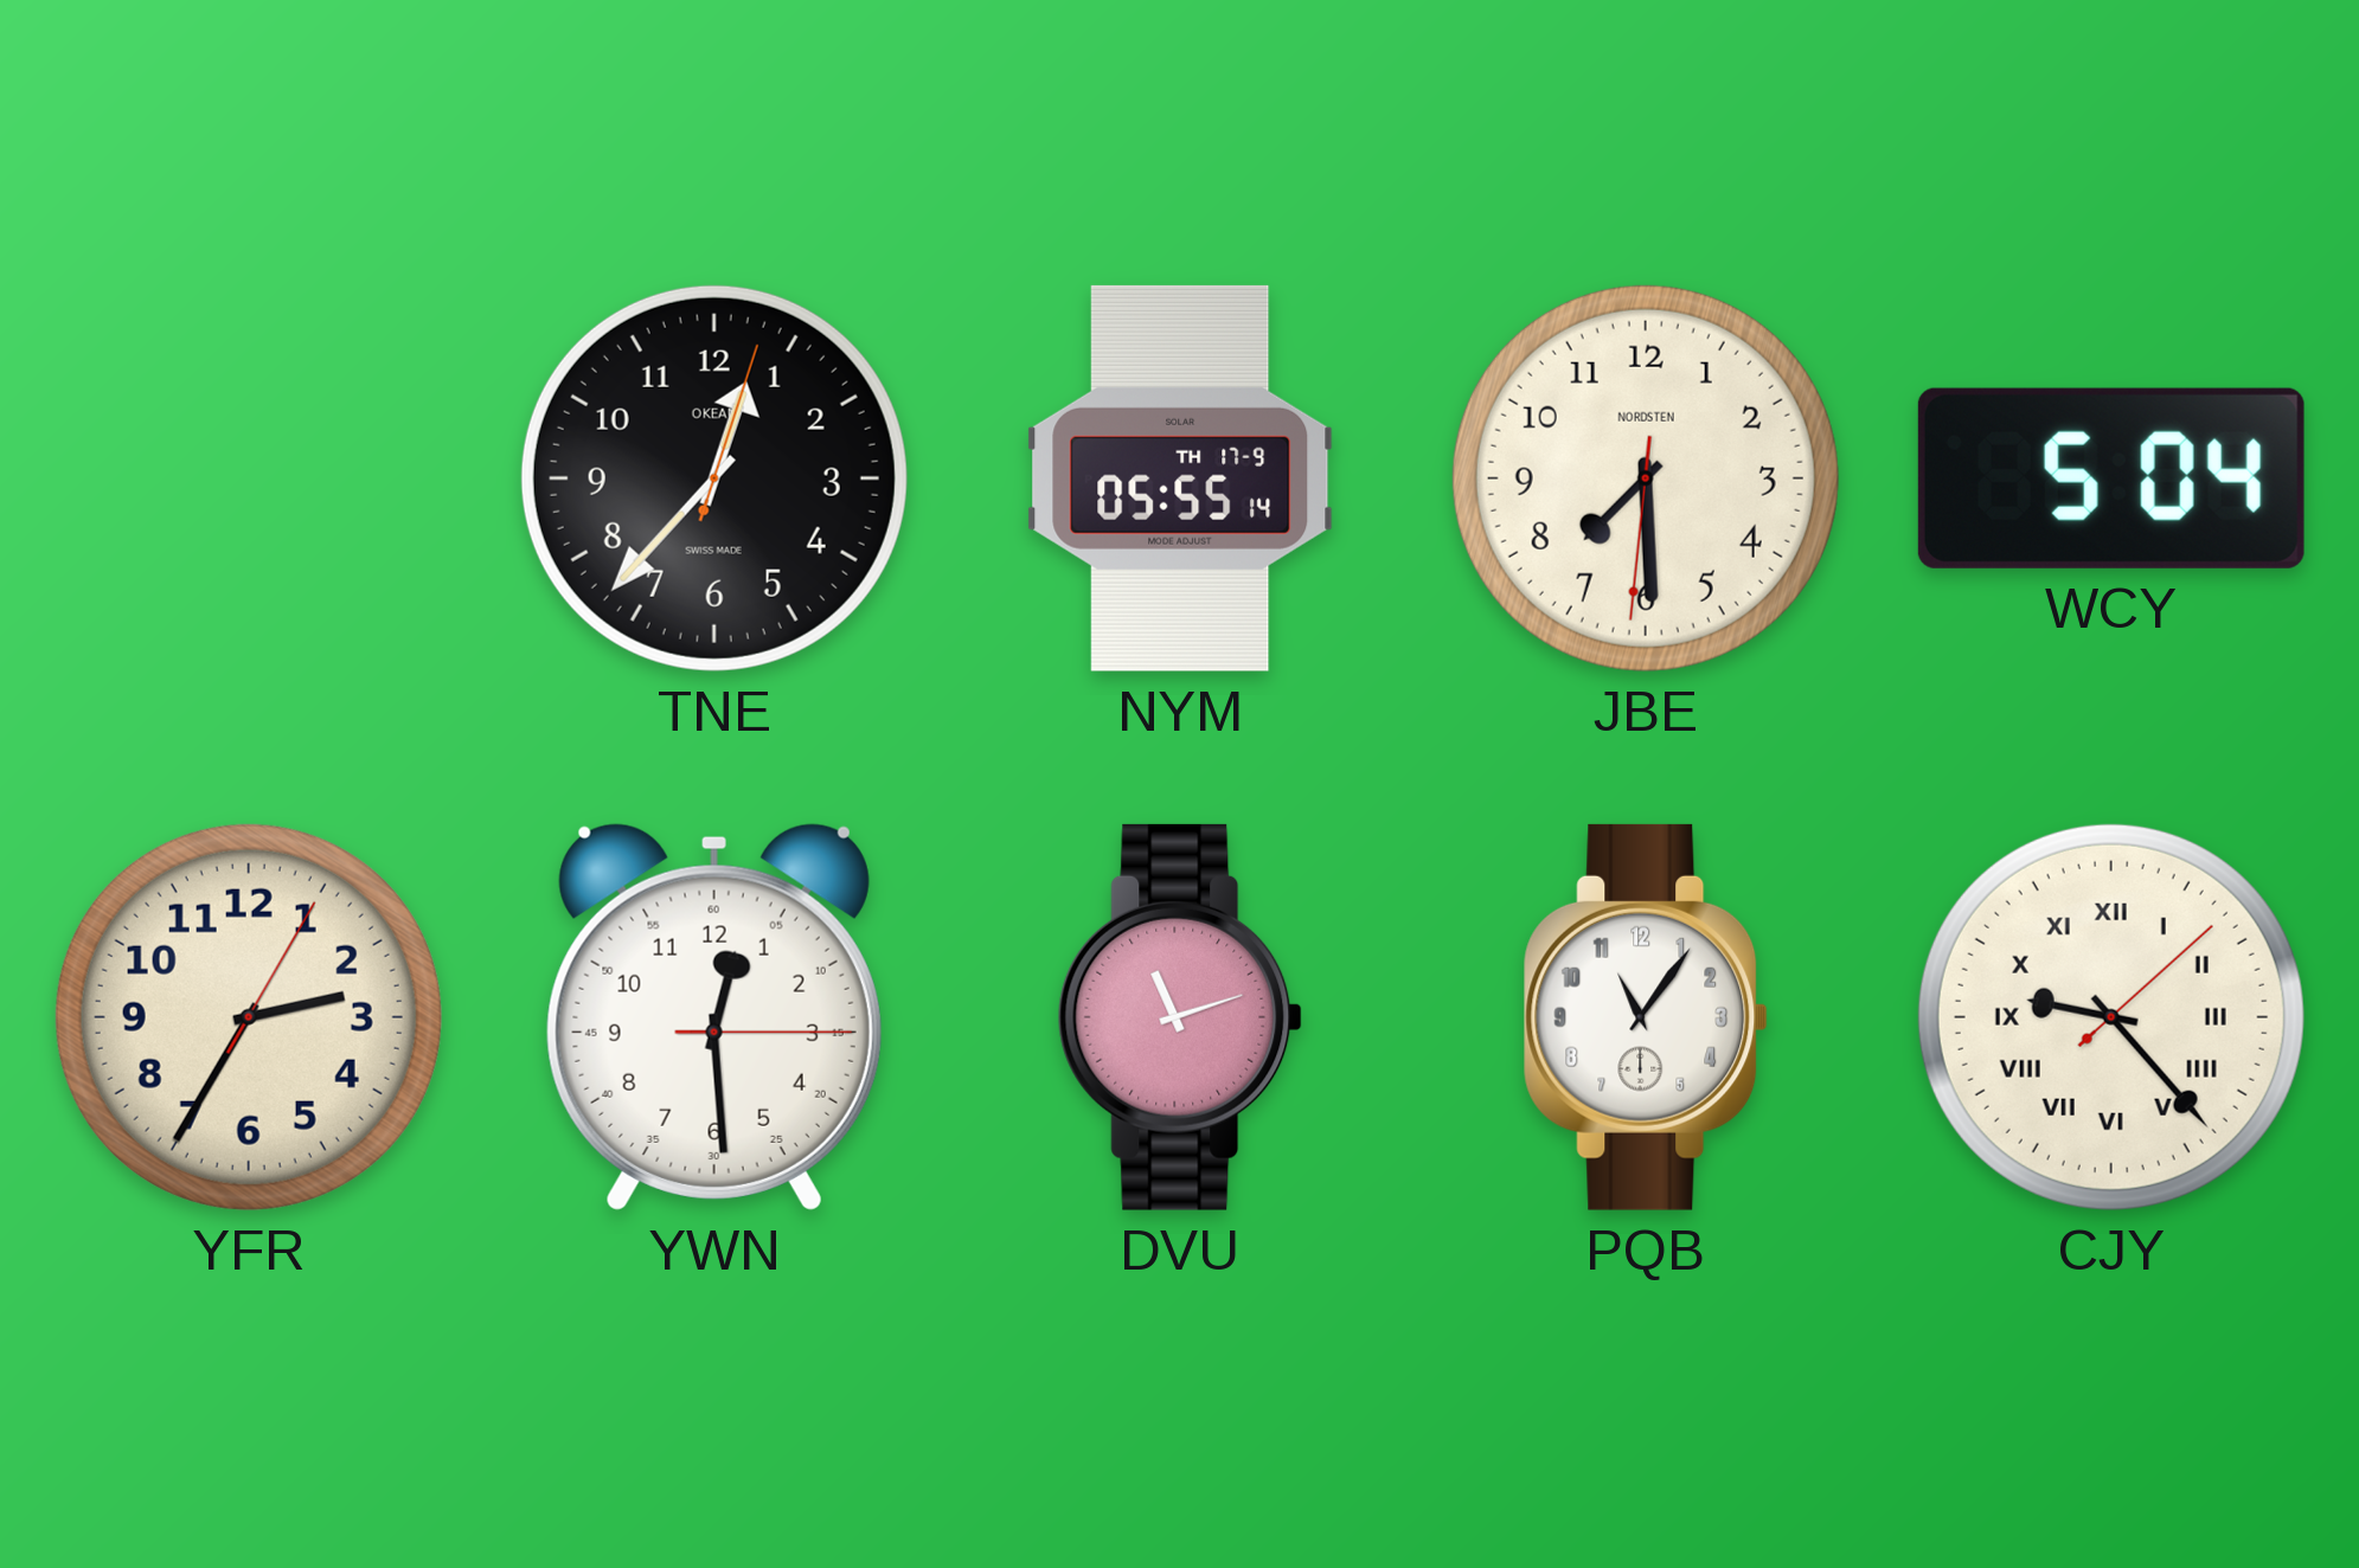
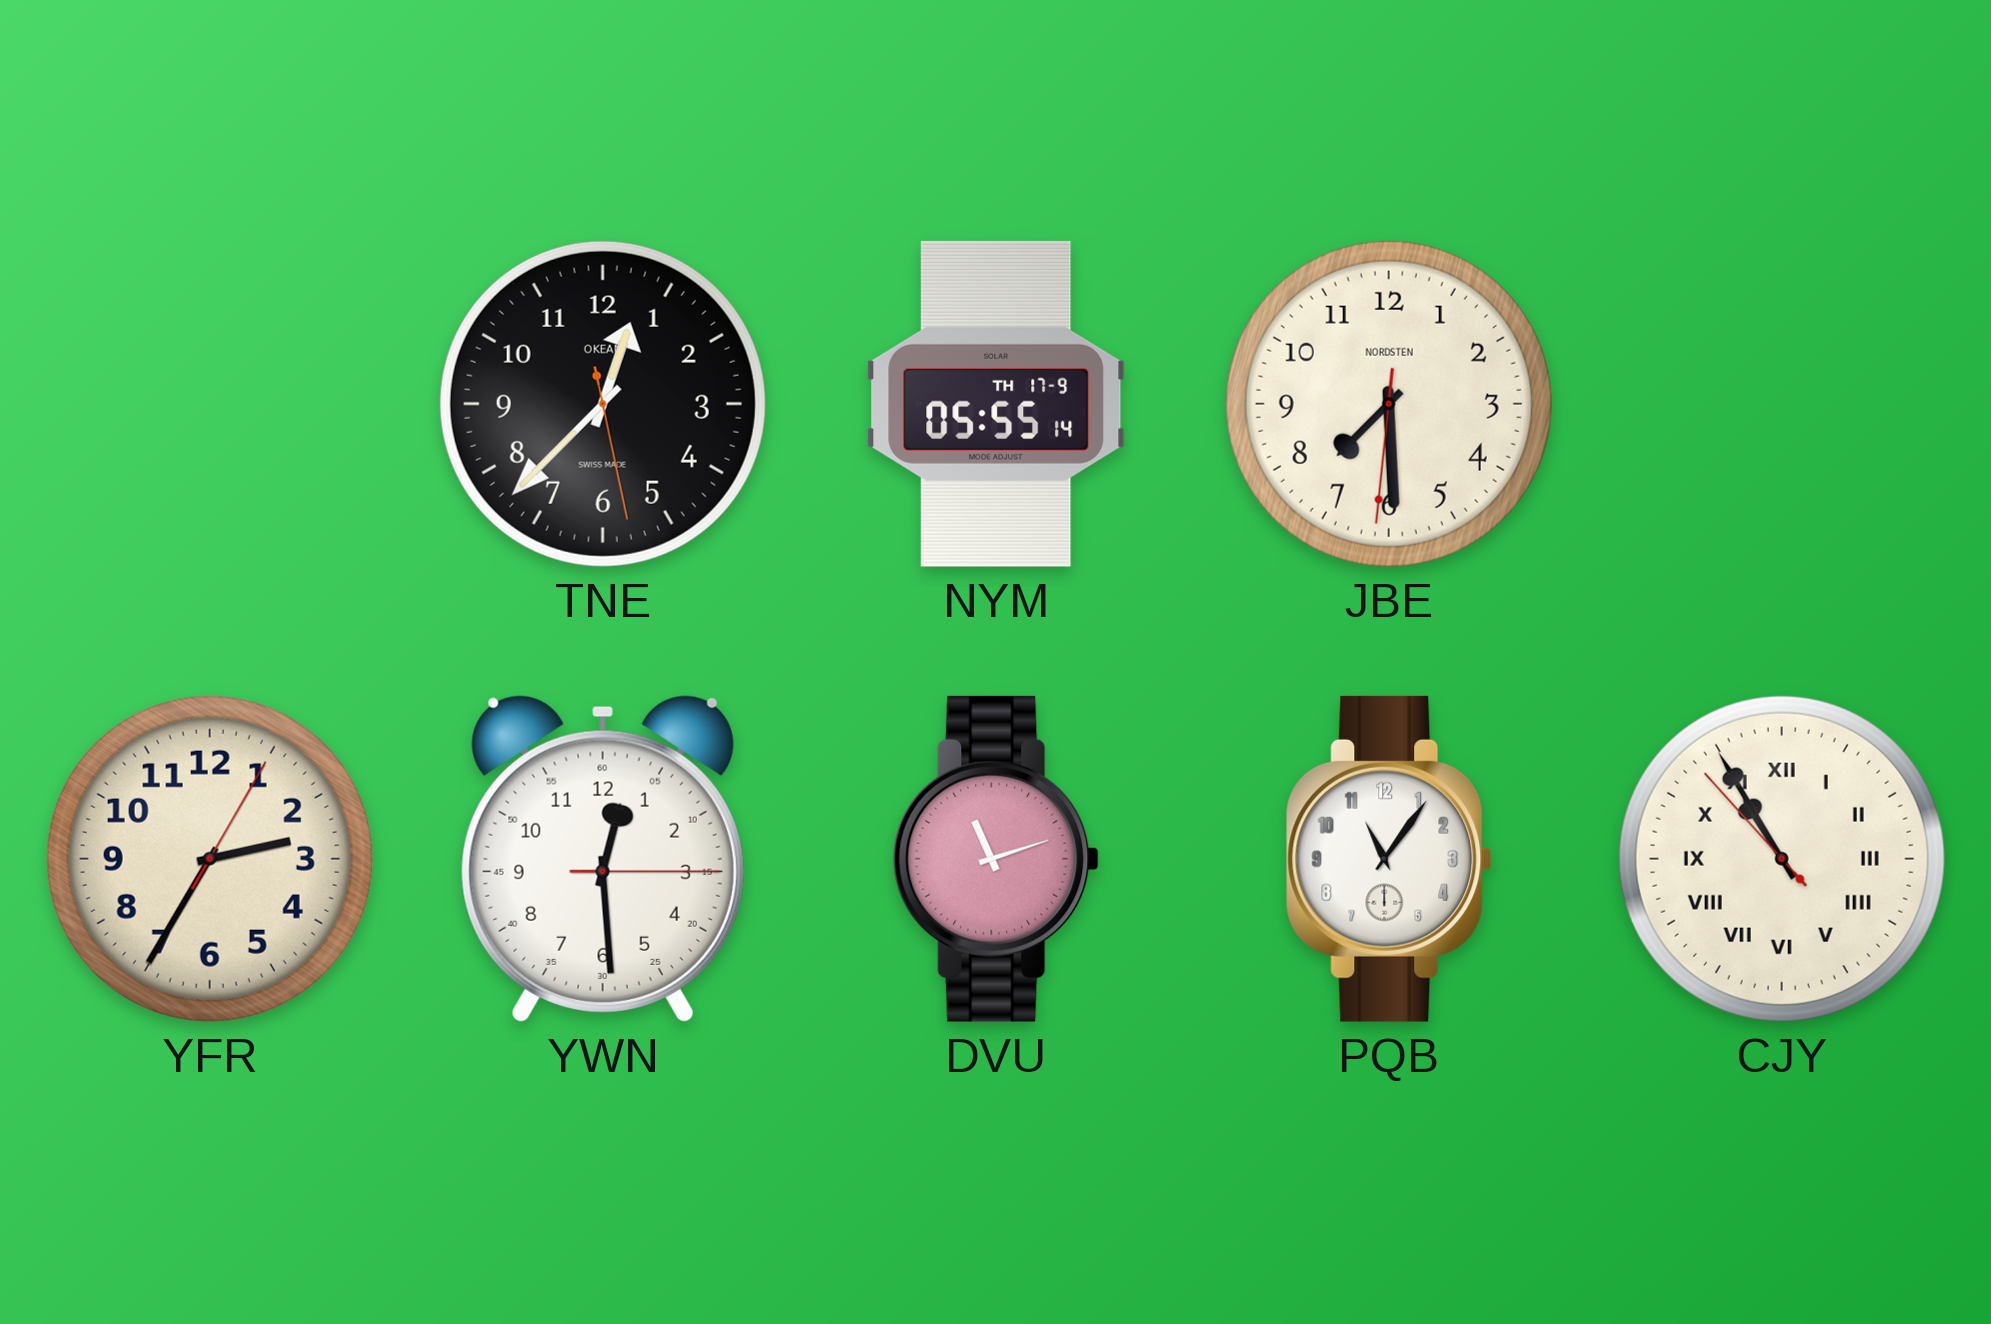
TNE: 12:37:03 -> 12:37:28 (603, 404)
WCY: 5:04 -> none (2111, 478)
CJY: 9:23 -> 10:54 (1782, 859)
